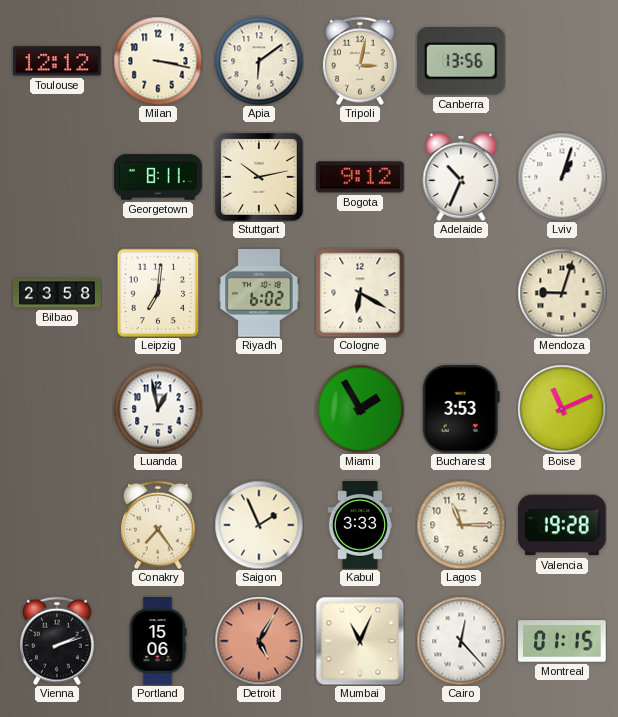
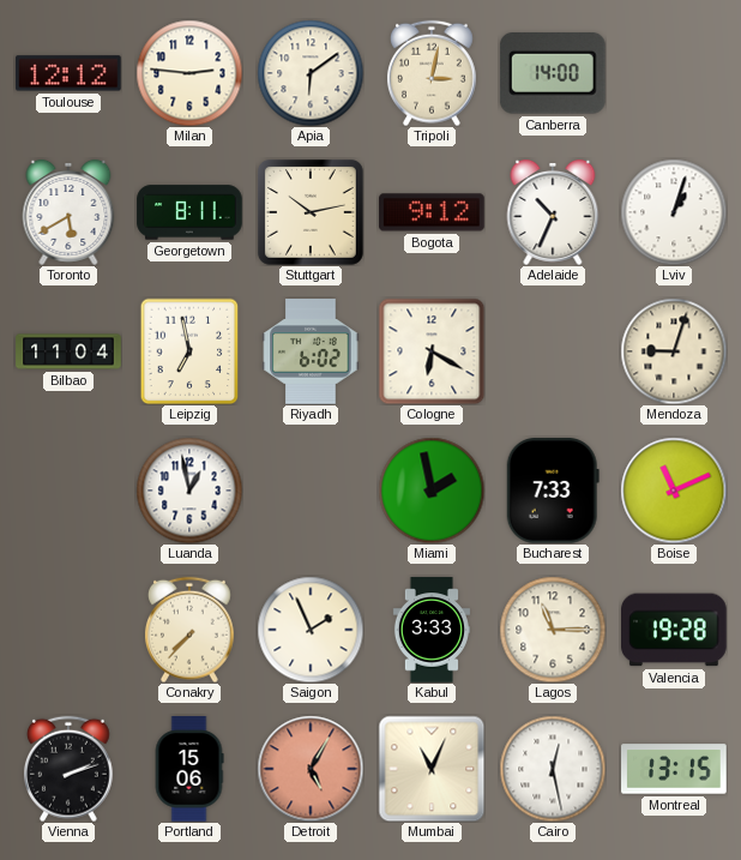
Milan: 3:17 -> 2:46 (189, 73)
Canberra: 13:56 -> 14:00 (553, 74)
Toronto: none -> 5:40 (68, 212)
Bilbao: 23:58 -> 11:04 (68, 351)
Leipzig: 7:01 -> 6:58 (189, 351)
Miami: 1:55 -> 1:58 (432, 491)
Bucharest: 3:53 -> 7:33 (553, 492)
Conakry: 7:24 -> 7:37 (189, 630)
Cairo: 12:23 -> 12:28 (553, 769)
Montreal: 01:15 -> 13:15 (674, 769)
